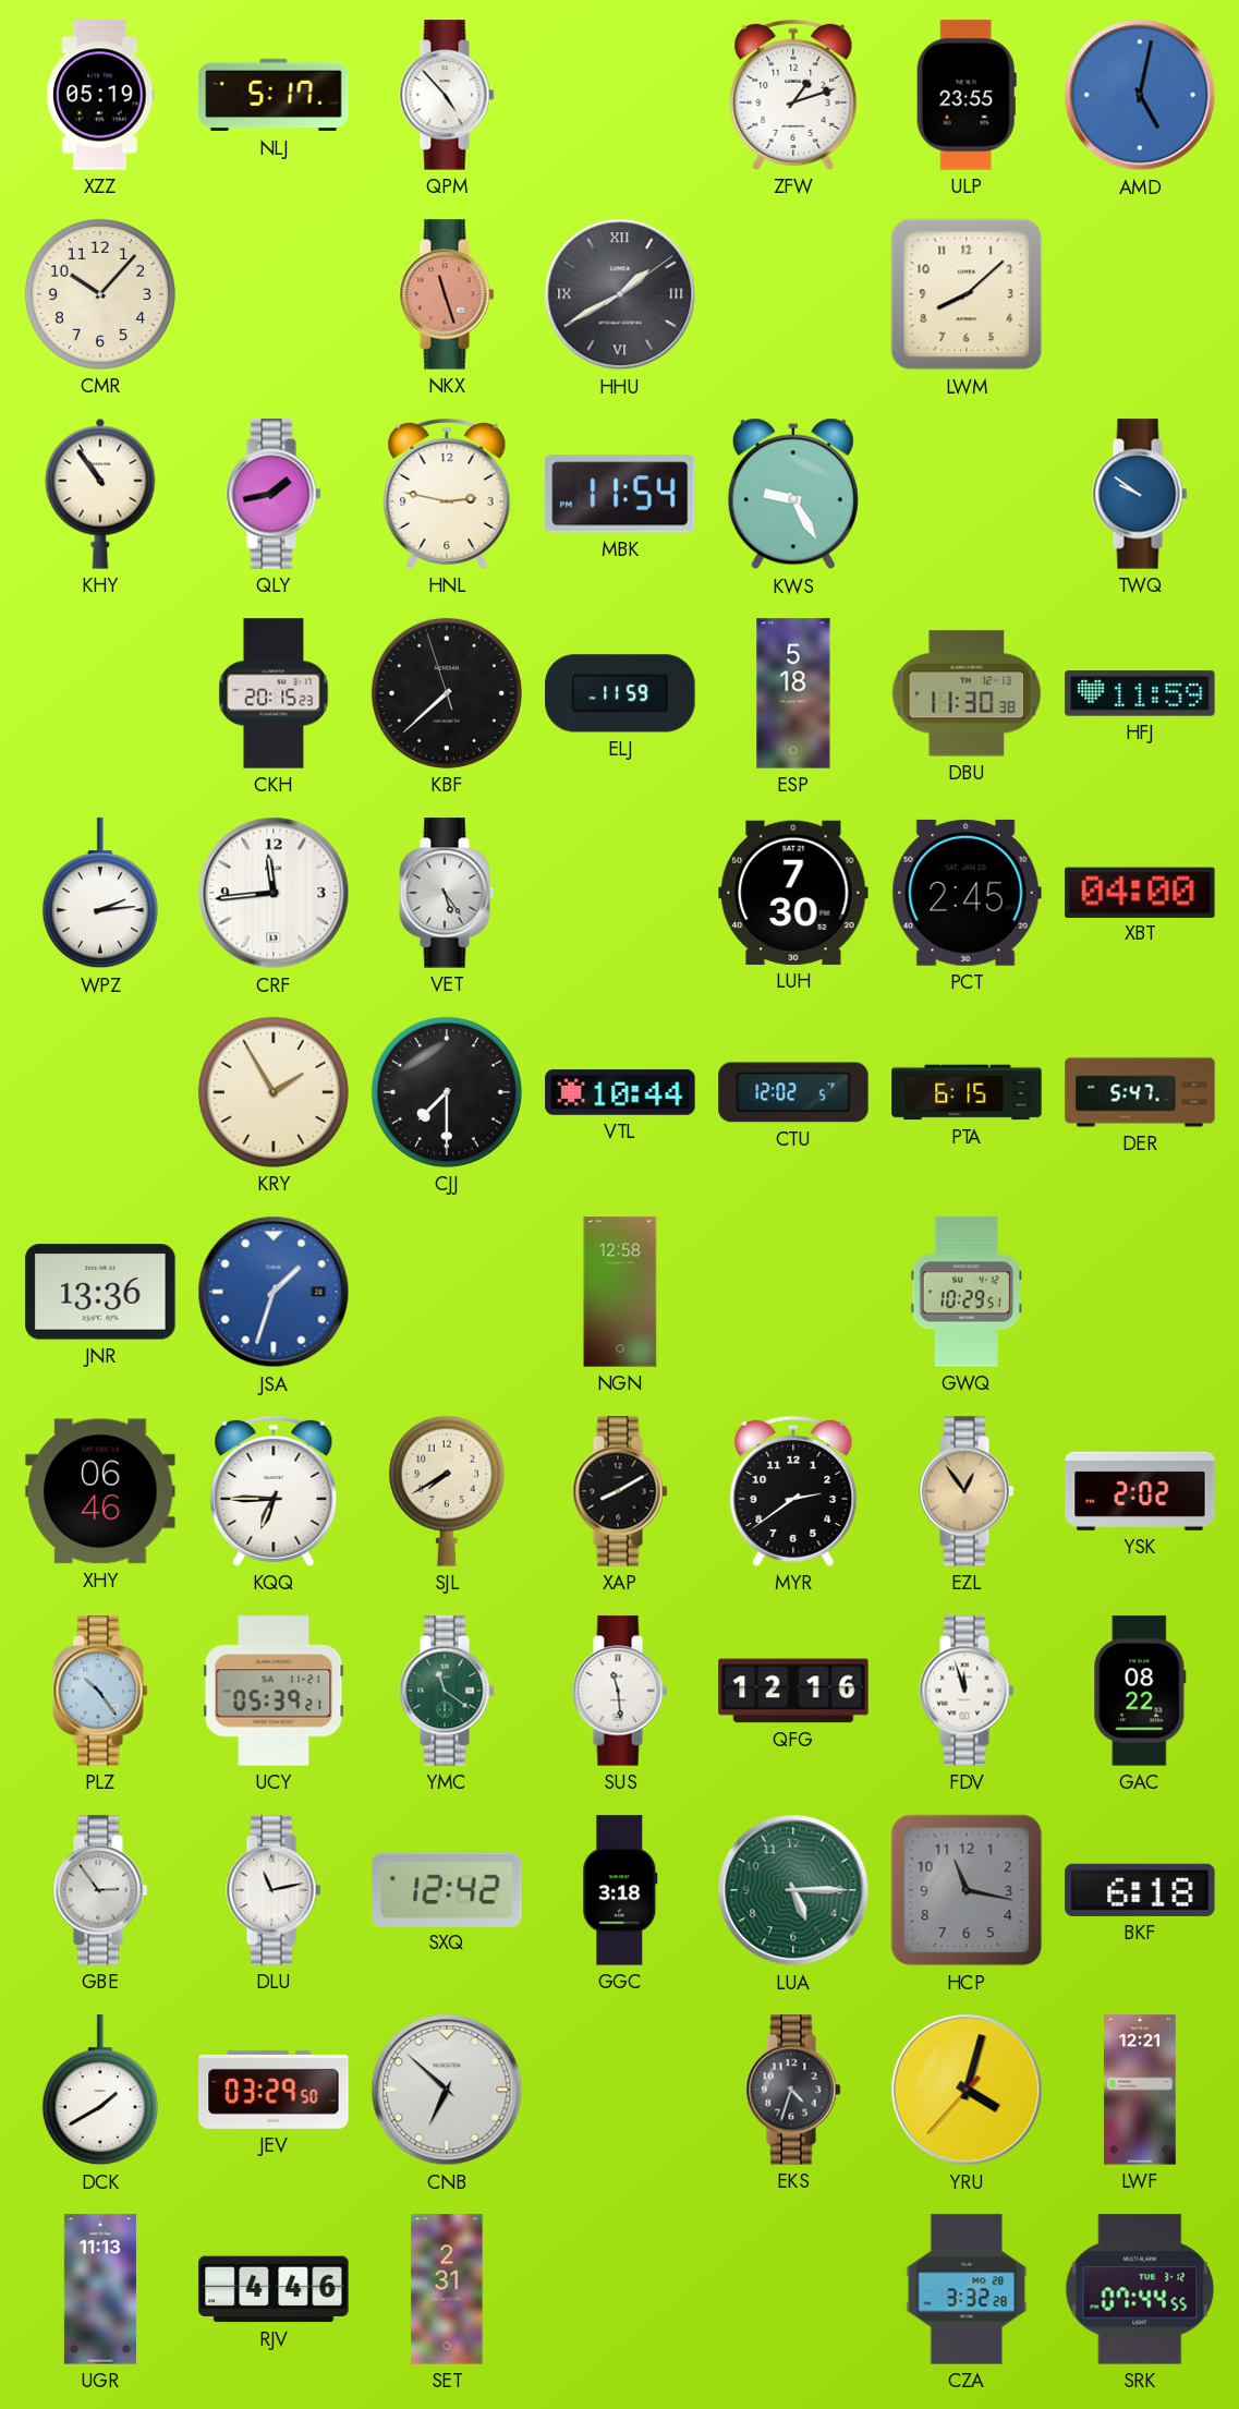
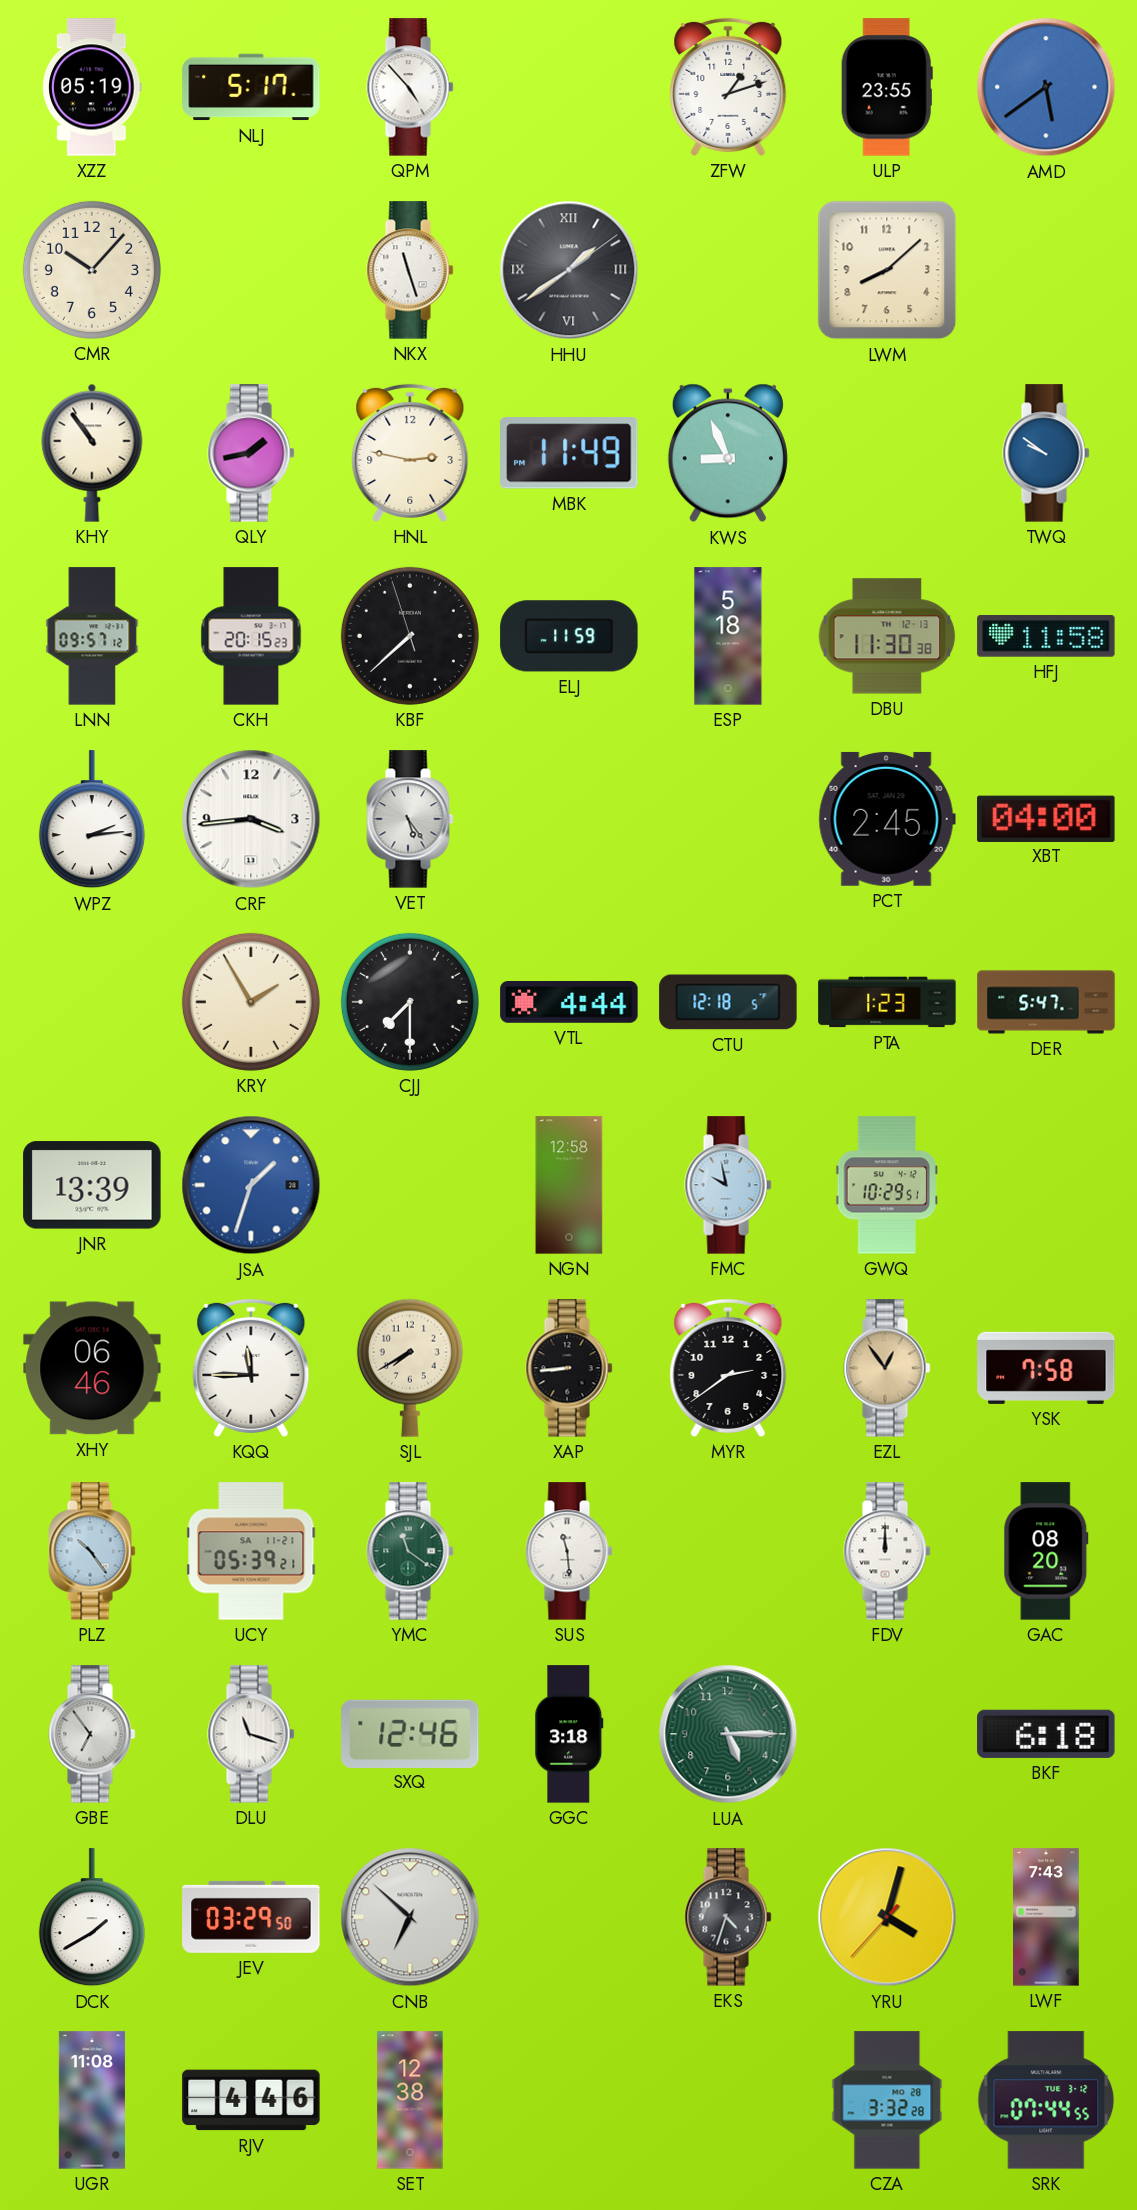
AMD: 5:02 -> 5:39 (1046, 87)
NKX dial: salmon -> white (410, 270)
HHU: 1:40 -> 1:39 (569, 270)
MBK: 11:54 -> 11:49 (570, 453)
KWS: 9:25 -> 8:56 (728, 453)
LNN: none -> 09:57 (92, 636)
HFJ: 11:59 -> 11:58 (1046, 636)
CRF: 11:44 -> 3:44 (251, 819)
LUH: 7:30 -> none (793, 893)
VTL: 10:44 -> 4:44 (569, 1003)
CTU: 12:02 -> 12:18 (728, 1002)
PTA: 6:15 -> 1:23 (887, 1002)
JNR: 13:36 -> 13:39 (92, 1185)
FMC: none -> 9:58 (728, 1185)
KQQ: 6:45 -> 11:45 (251, 1368)
XAP: 8:10 -> 8:44 (569, 1368)
YSK: 2:02 -> 7:58 (1046, 1368)
QFG: 12:16 -> none (793, 1691)
FDV: 11:57 -> 12:00 (887, 1551)
GAC: 08:22 -> 08:20 (1046, 1551)
GBE: 2:54 -> 6:54 (92, 1734)
DLU: 11:13 -> 11:18 (251, 1734)
SXQ: 12:42 -> 12:46 (410, 1733)
HCP: 11:17 -> none (967, 1890)
LWF: 12:21 -> 7:43 (1047, 1917)
UGR: 11:13 -> 11:08 (92, 2100)
SET: 2:31 -> 12:38 (410, 2100)
